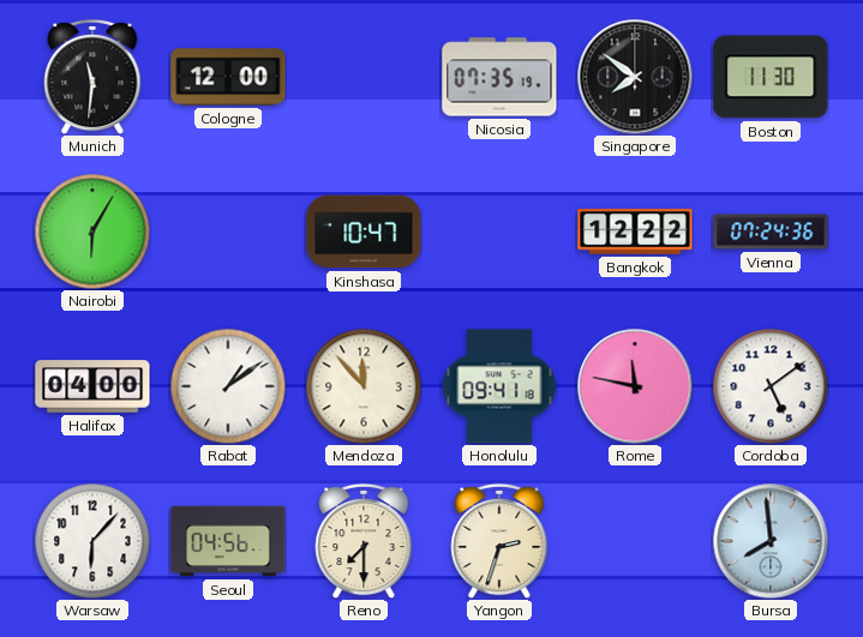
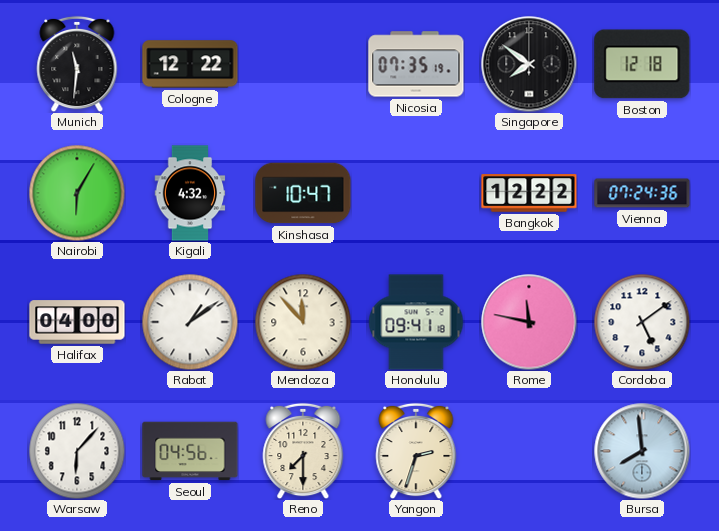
Cologne: 12:00 -> 12:22 (190, 64)
Boston: 11:30 -> 12:18 (642, 64)
Kigali: none -> 4:32 (190, 193)
